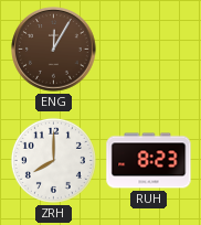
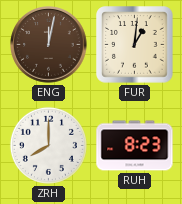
ENG: 12:05 -> 12:02 (49, 45)
FUR: none -> 1:01 (135, 45)
